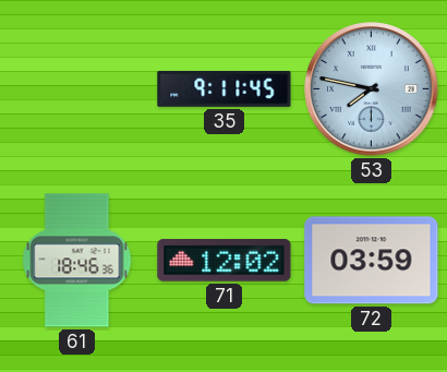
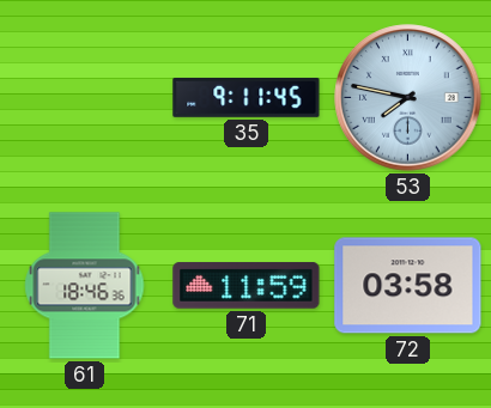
71: 12:02 -> 11:59 (247, 286)
72: 03:59 -> 03:58 (408, 286)
